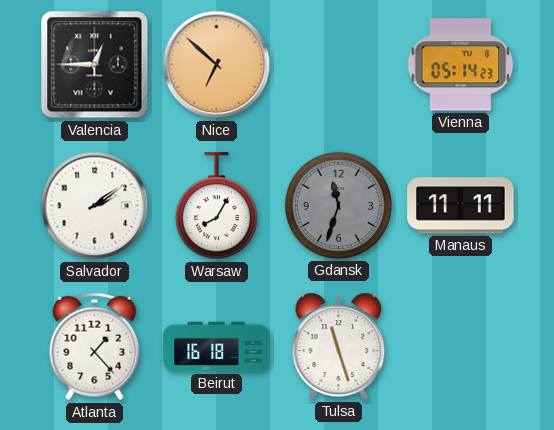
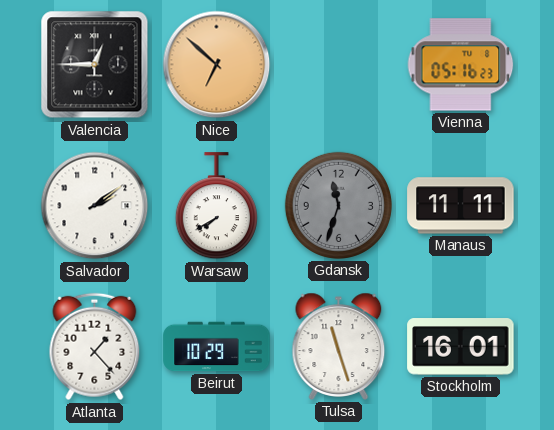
Vienna: 05:14 -> 05:16 (461, 65)
Warsaw: 8:05 -> 7:40 (216, 206)
Beirut: 16:18 -> 10:29 (217, 347)
Stockholm: none -> 16:01 (461, 347)
